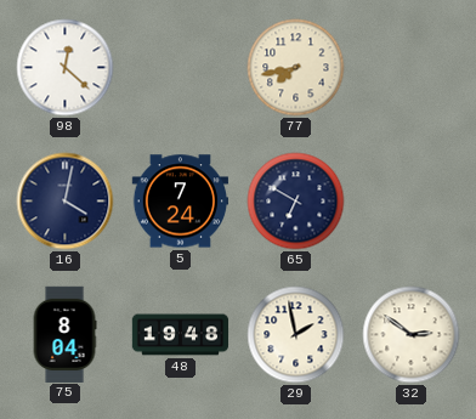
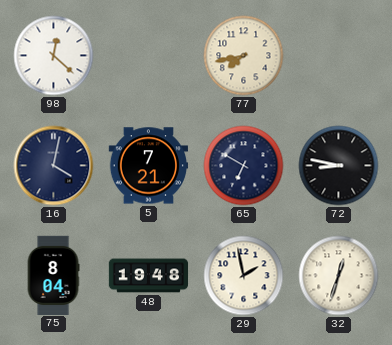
5: 7:24 -> 7:21 (148, 166)
72: none -> 8:47 (339, 166)
32: 2:51 -> 12:33 (339, 276)
